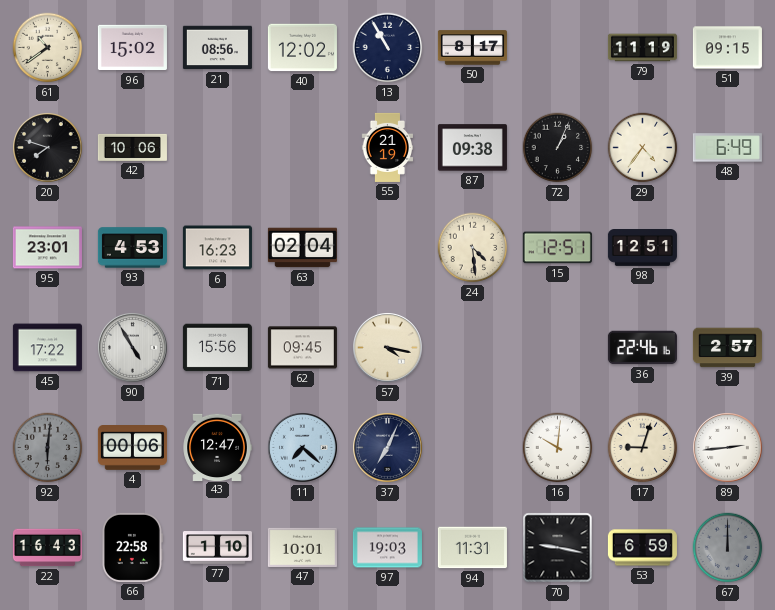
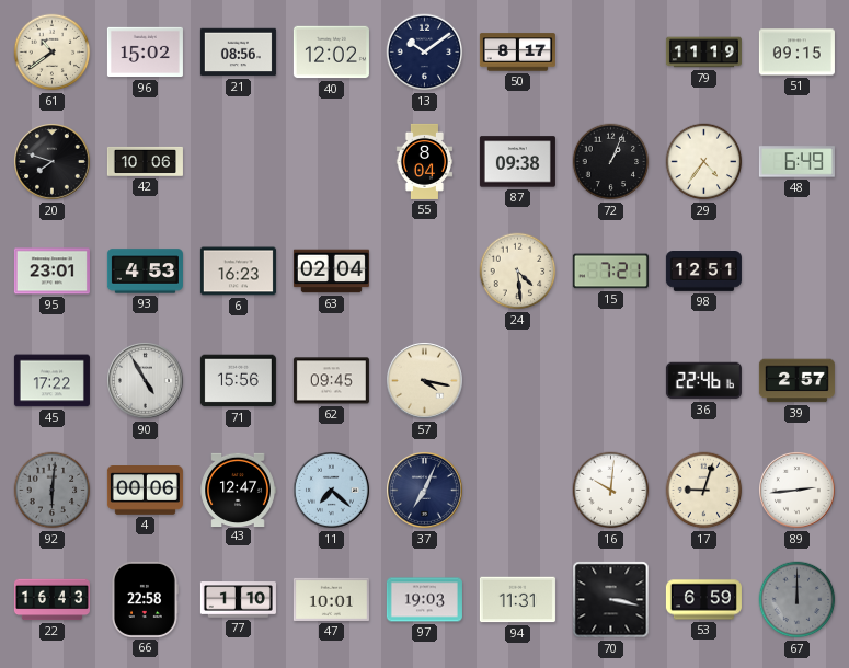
13: 10:55 -> 10:09 (425, 53)
55: 21:19 -> 8:04 (425, 161)
15: 12:51 -> 7:21 (610, 272)
70: 9:17 -> 3:17 (611, 600)
